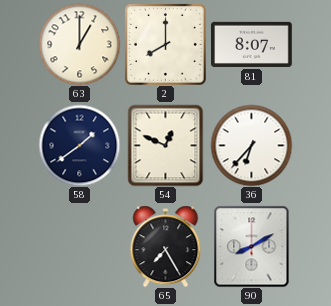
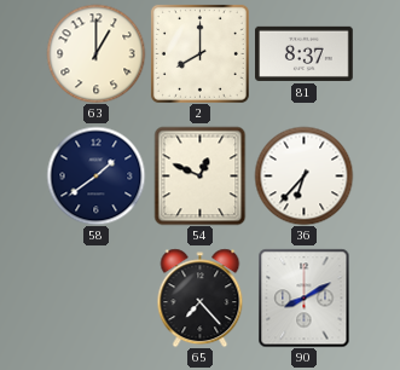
81: 8:07 -> 8:37 (305, 53)
65: 7:25 -> 7:23 (201, 297)
